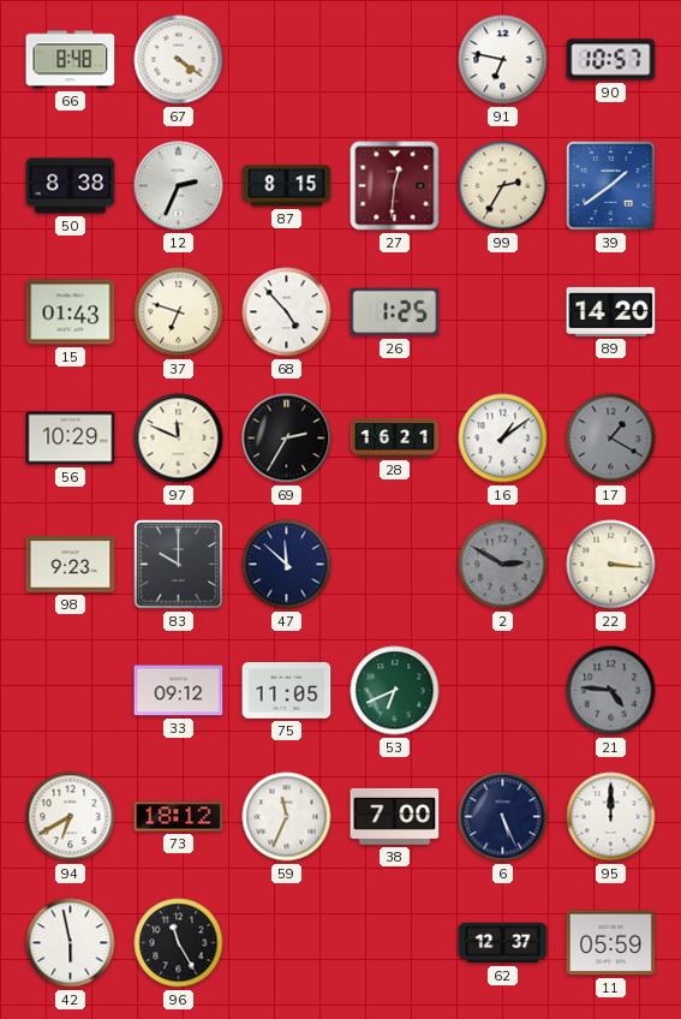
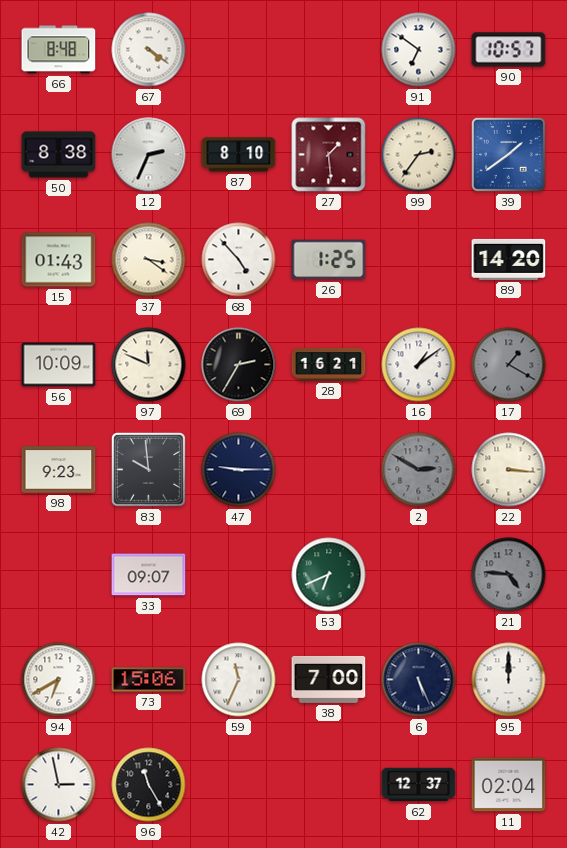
91: 6:47 -> 6:51 (419, 50)
87: 8:15 -> 8:10 (239, 155)
27: 12:31 -> 1:29 (329, 155)
99: 2:35 -> 2:36 (419, 155)
37: 6:48 -> 3:21 (149, 260)
56: 10:29 -> 10:09 (59, 365)
83: 10:00 -> 9:59 (148, 469)
47: 11:52 -> 9:15 (239, 470)
33: 09:12 -> 09:07 (149, 575)
75: 11:05 -> none (287, 691)
73: 18:12 -> 15:06 (149, 680)
42: 5:58 -> 2:58 (59, 785)
11: 05:59 -> 02:04 (509, 785)
